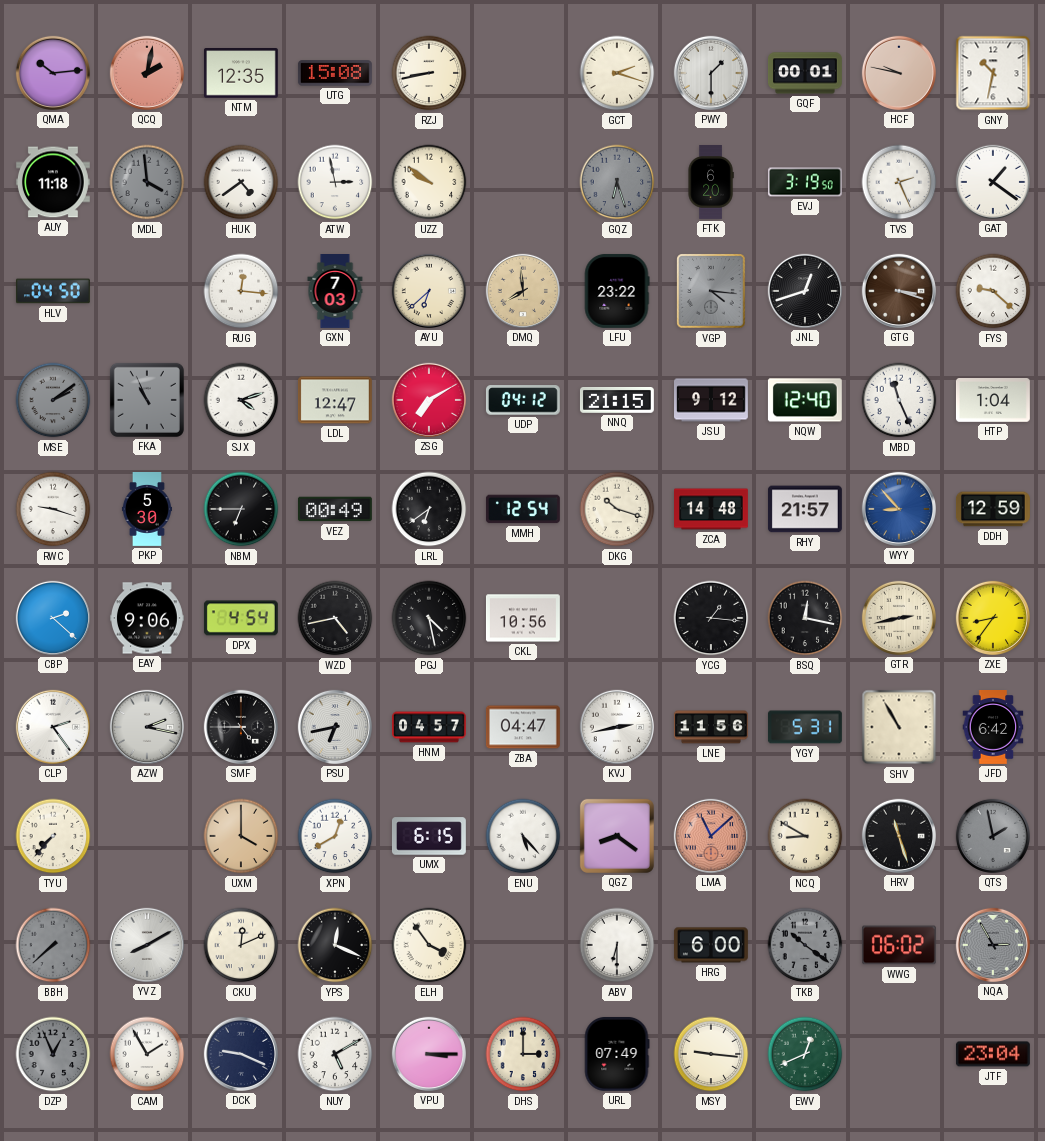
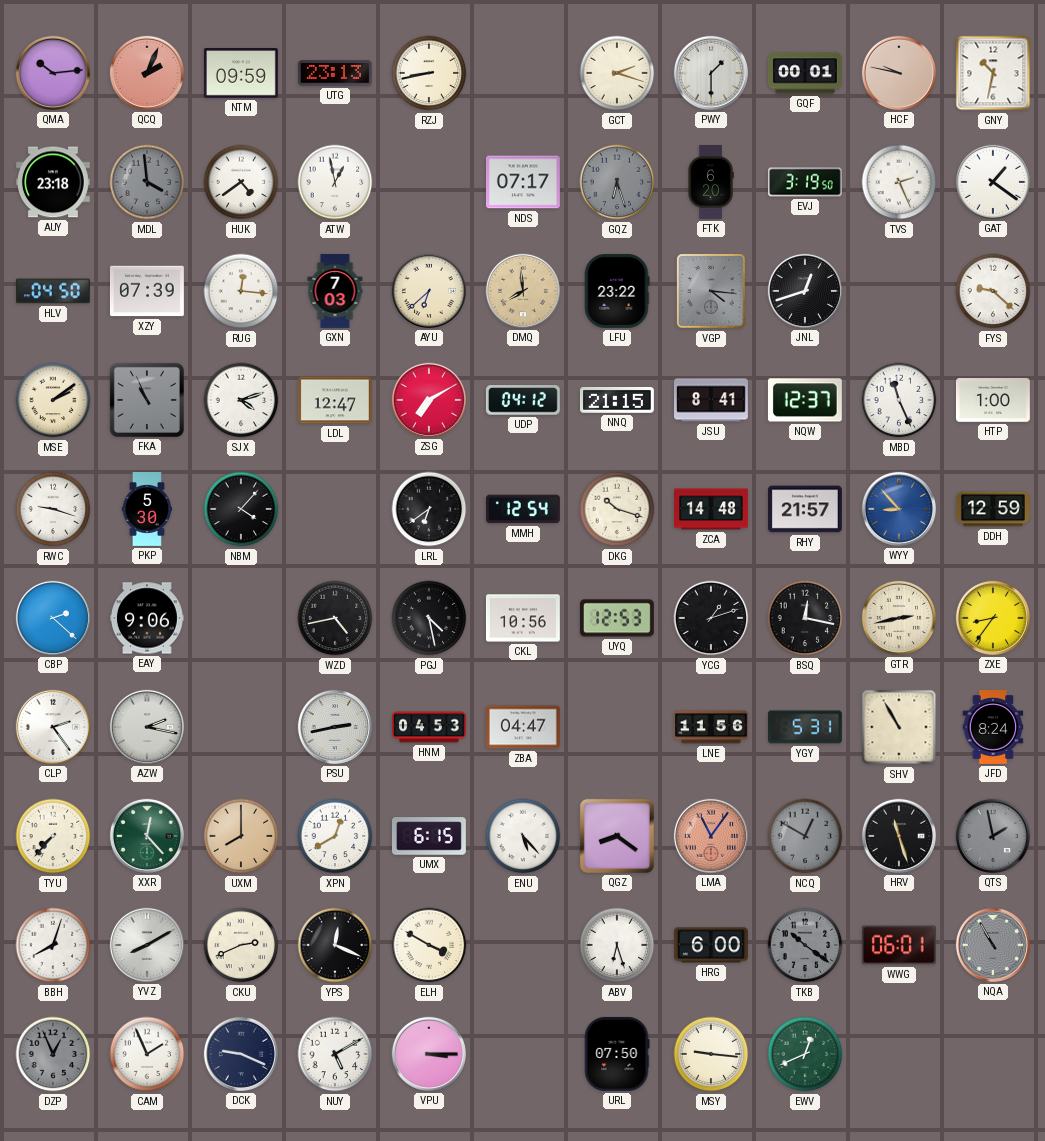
QCQ: 2:02 -> 2:04 (147, 73)
NTM: 12:35 -> 09:59 (241, 73)
UTG: 15:08 -> 23:13 (335, 73)
AUY: 11:18 -> 23:18 (53, 182)
ATW: 2:58 -> 12:58 (335, 182)
UZZ: 9:51 -> none (429, 182)
NDS: none -> 07:17 (523, 182)
XZY: none -> 07:39 (147, 291)
GTG: 3:18 -> none (899, 291)
MSE dial: grey -> cream (53, 400)
JSU: 9:12 -> 8:41 (712, 400)
NQW: 12:40 -> 12:37 (805, 400)
HTP: 1:04 -> 1:00 (993, 401)
NBM: 6:45 -> 4:07 (241, 509)
VEZ: 00:49 -> none (335, 509)
DPX: 4:54 -> none (241, 618)
UYQ: none -> 12:53 (617, 618)
YCG: 1:16 -> 1:12 (711, 618)
SMF: 4:45 -> none (241, 727)
PSU: 6:43 -> 2:43 (335, 727)
HNM: 04:57 -> 04:53 (430, 727)
KVJ: 2:43 -> none (617, 727)
JFD: 6:42 -> 8:24 (993, 728)
XXR: none -> 12:23 (147, 836)
UXM: 4:00 -> 8:00 (241, 836)
LMA: 11:08 -> 11:06 (711, 836)
NCQ: 8:50 -> 12:50 (805, 836)
NCQ dial: cream -> grey (805, 836)
BBH: 7:38 -> 8:03 (53, 945)
BBH dial: grey -> white (53, 945)
CKU: 12:11 -> 2:41 (241, 945)
ELH: 3:54 -> 3:50 (429, 945)
ABV: 6:30 -> 6:27 (617, 945)
WWG: 06:02 -> 06:01 (899, 945)
NQA: 2:55 -> 10:55 (993, 945)
CAM: 1:55 -> 1:56 (147, 1054)
DHS: 3:00 -> none (523, 1054)
URL: 07:49 -> 07:50 (617, 1054)
JTF: 23:04 -> none (993, 1054)
